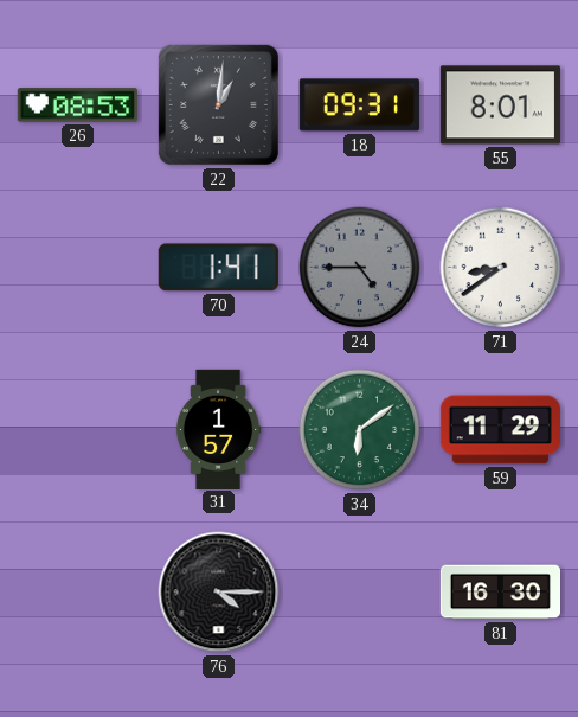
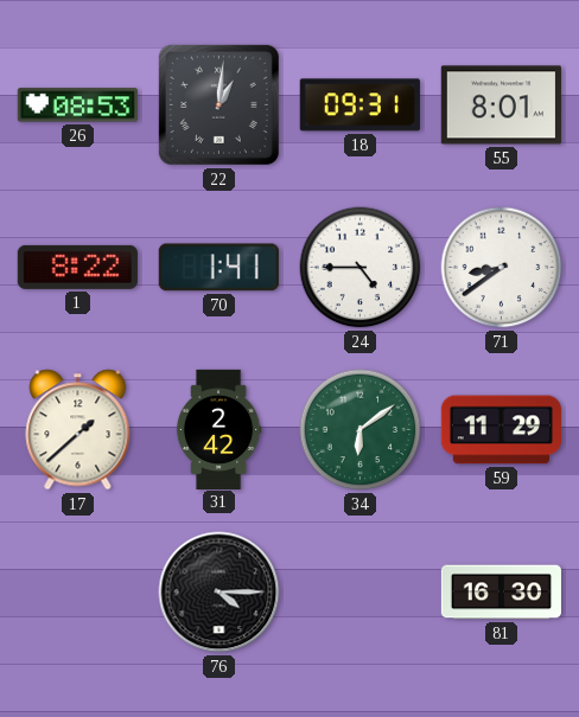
1: none -> 8:22 (77, 267)
24 dial: grey -> white (361, 268)
17: none -> 1:38 (78, 430)
31: 1:57 -> 2:42 (218, 429)
